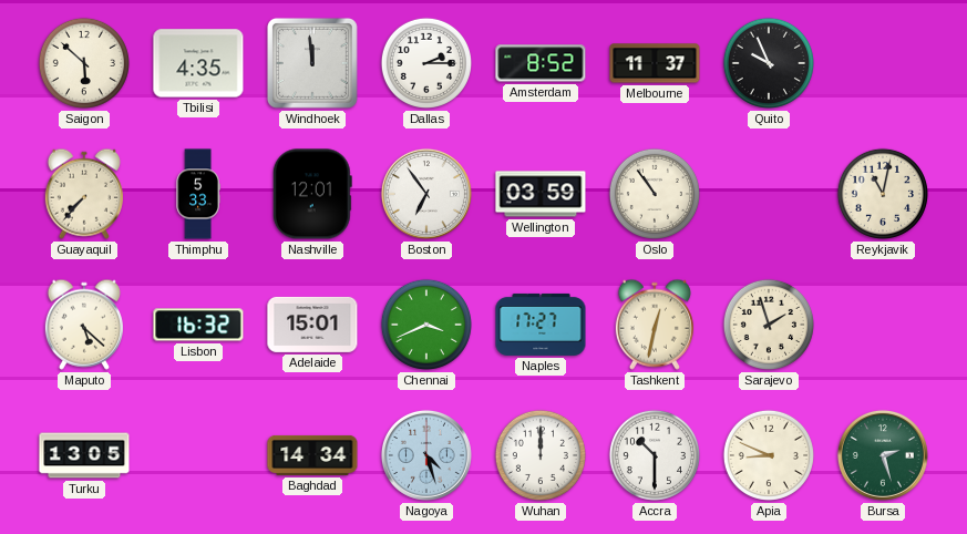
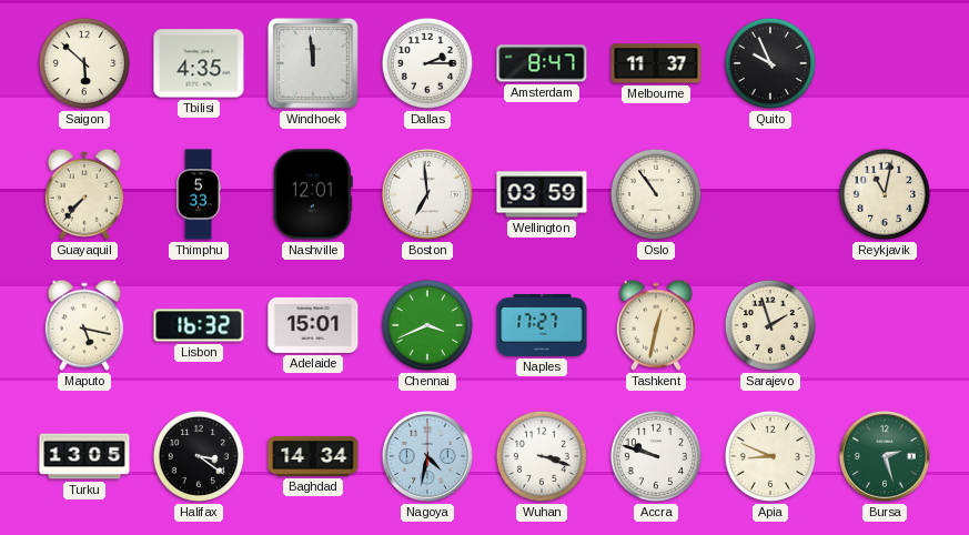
Amsterdam: 8:52 -> 8:47 (542, 63)
Boston: 6:54 -> 6:59 (427, 194)
Maputo: 5:22 -> 5:17 (84, 325)
Halifax: none -> 3:21 (199, 456)
Nagoya: 4:27 -> 4:32 (427, 456)
Wuhan: 12:00 -> 3:18 (542, 456)
Accra: 10:30 -> 9:48 (656, 456)
